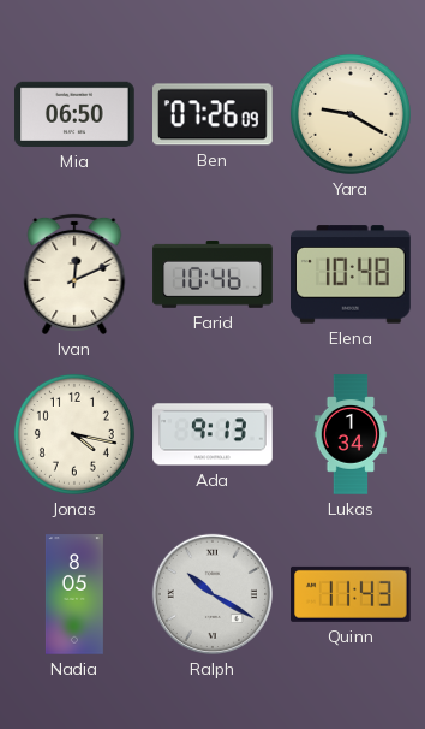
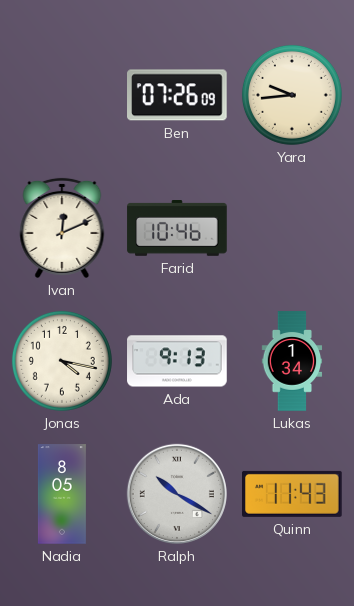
Mia: 06:50 -> none (74, 114)
Yara: 9:20 -> 9:44 (292, 95)
Elena: 10:48 -> none (352, 274)
